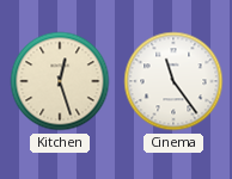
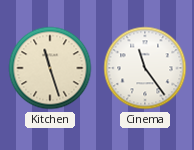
Kitchen: 12:27 -> 11:27 (50, 68)
